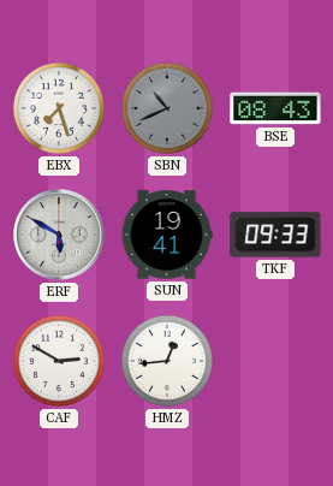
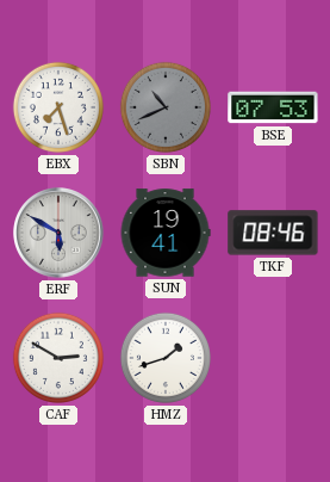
BSE: 08:43 -> 07:53 (273, 107)
TKF: 09:33 -> 08:46 (273, 233)
HMZ: 12:44 -> 1:42 (166, 358)
